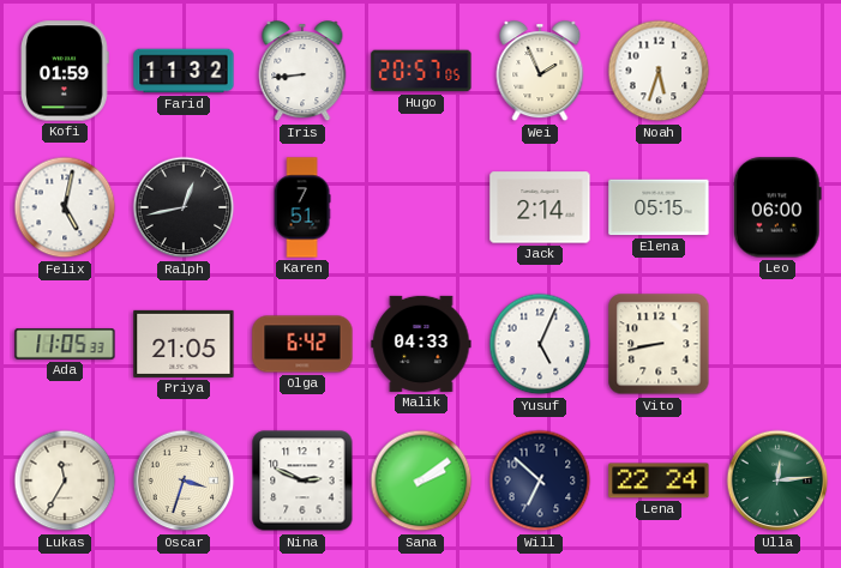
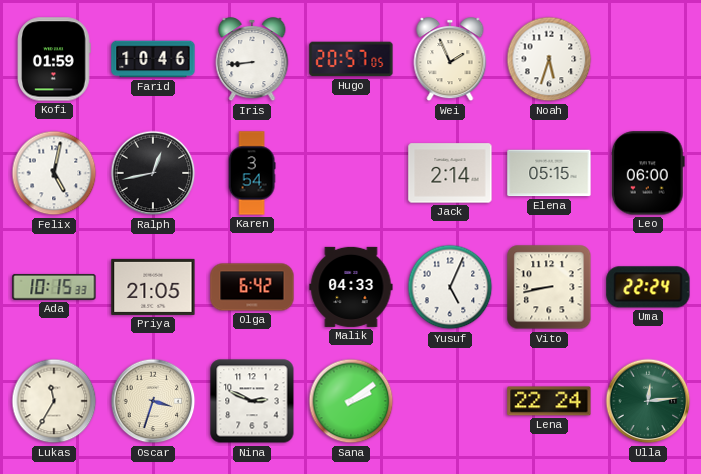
Farid: 11:32 -> 10:46 (153, 59)
Karen: 7:51 -> 3:54 (252, 173)
Ada: 11:05 -> 10:15 (54, 287)
Uma: none -> 22:24 (648, 287)
Will: 6:52 -> none (540, 481)
